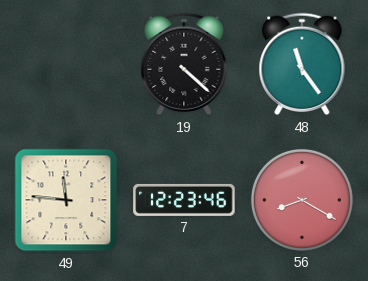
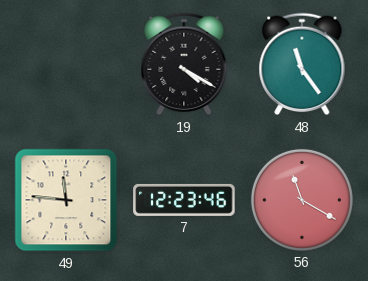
19: 4:22 -> 4:20 (184, 64)
56: 8:20 -> 11:20 (302, 200)
